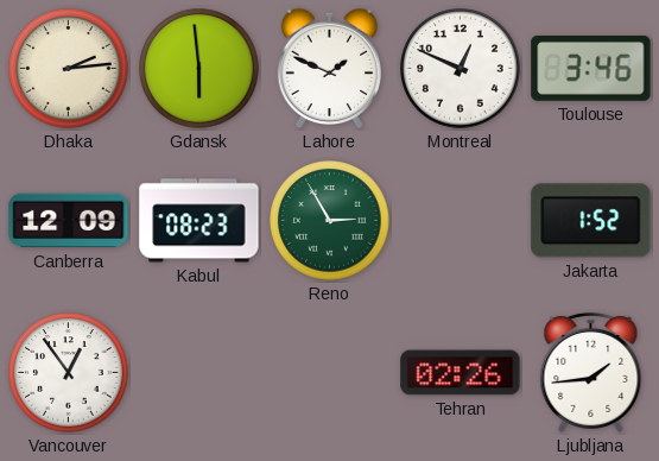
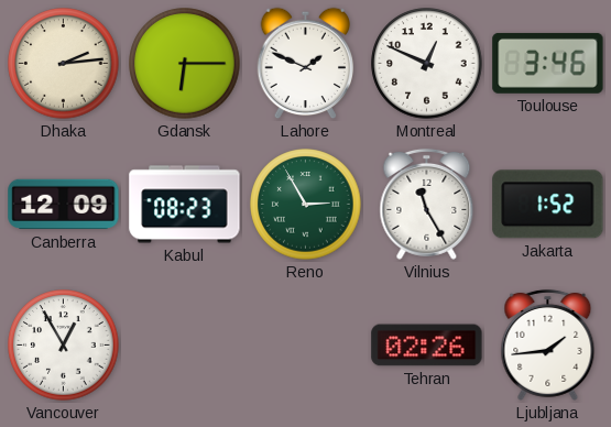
Gdansk: 5:59 -> 6:15 (185, 64)
Vilnius: none -> 11:25 (427, 204)
Vancouver: 12:54 -> 12:55 (64, 346)
